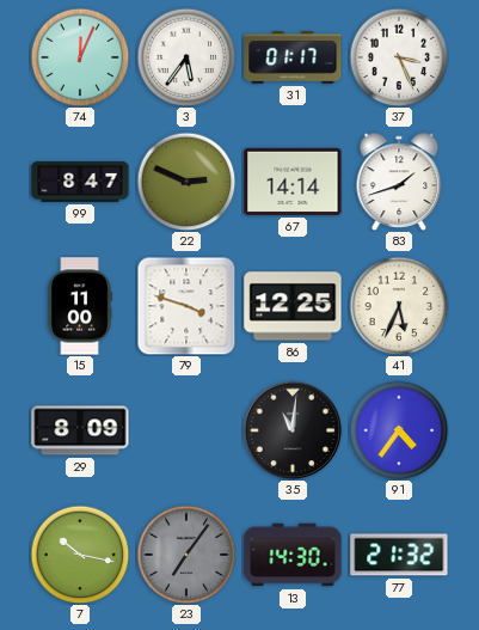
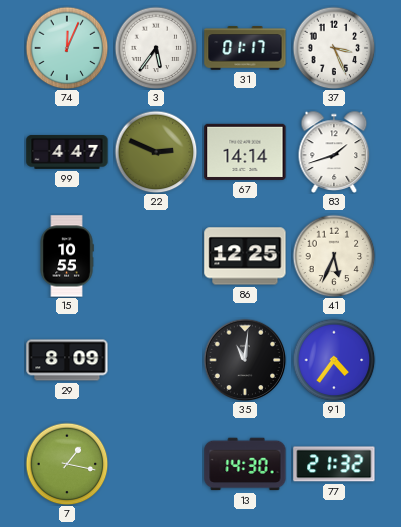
99: 8:47 -> 4:47 (67, 152)
15: 11:00 -> 10:55 (67, 256)
79: 3:48 -> none (186, 306)
7: 10:17 -> 1:17 (67, 464)
23: 7:06 -> none (186, 555)
